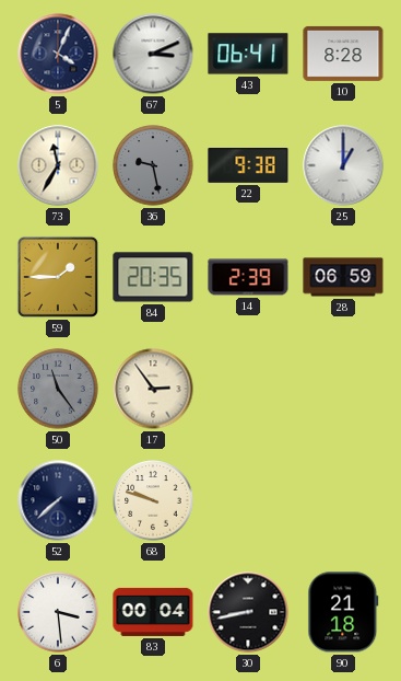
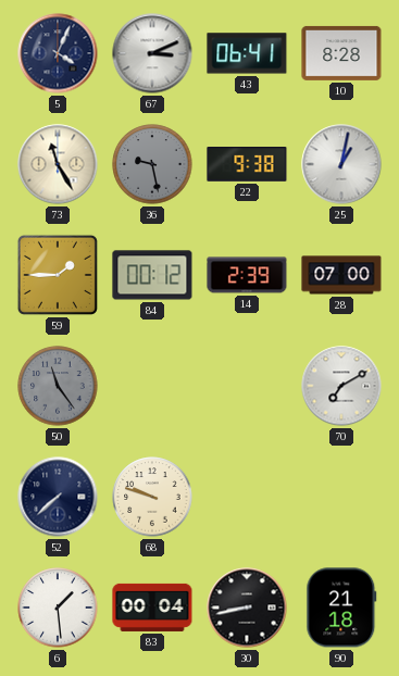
73: 11:35 -> 11:25 (58, 164)
25: 1:00 -> 1:02 (341, 164)
84: 20:35 -> 00:12 (152, 275)
28: 06:59 -> 07:00 (341, 275)
17: 2:54 -> none (153, 389)
70: none -> 7:10 (341, 386)
6: 3:29 -> 1:29 (58, 608)
